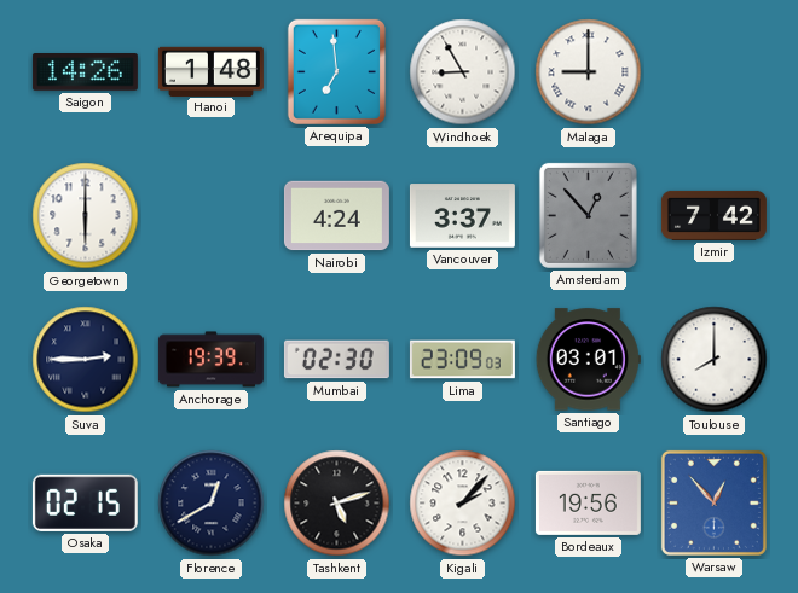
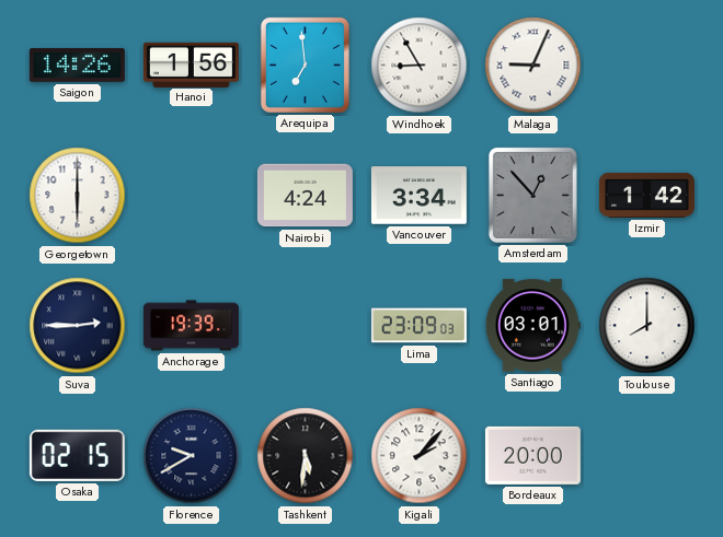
Hanoi: 1:48 -> 1:56 (191, 65)
Malaga: 9:00 -> 9:04 (533, 66)
Vancouver: 3:37 -> 3:34 (418, 196)
Izmir: 7:42 -> 1:42 (646, 195)
Mumbai: 02:30 -> none (336, 360)
Florence: 12:40 -> 9:40 (192, 456)
Tashkent: 5:12 -> 5:31 (306, 456)
Bordeaux: 19:56 -> 20:00 (532, 455)
Warsaw: 12:53 -> none (713, 502)
